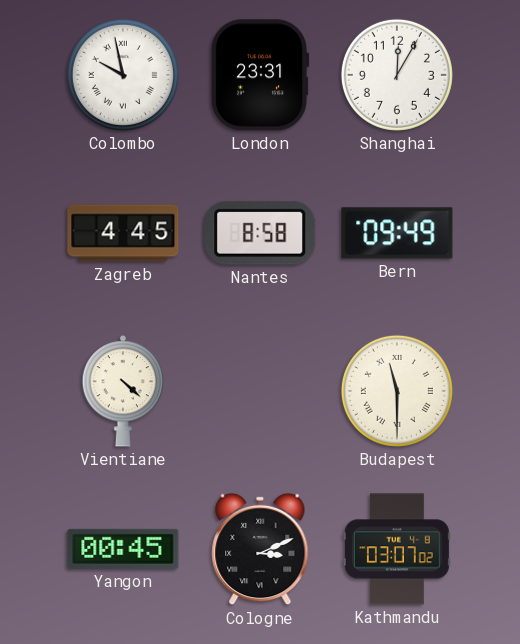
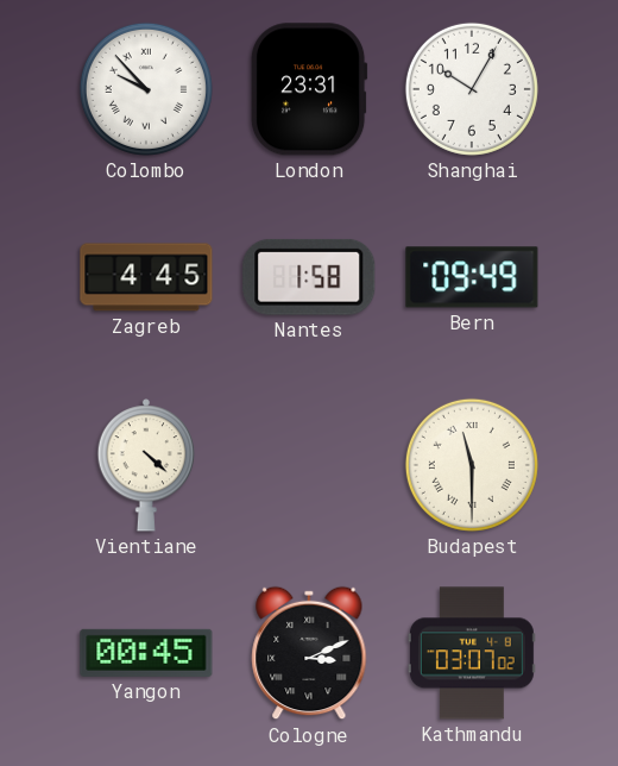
Colombo: 9:58 -> 9:53 (146, 89)
Shanghai: 12:05 -> 10:05 (472, 89)
Nantes: 8:58 -> 1:58 (309, 277)
